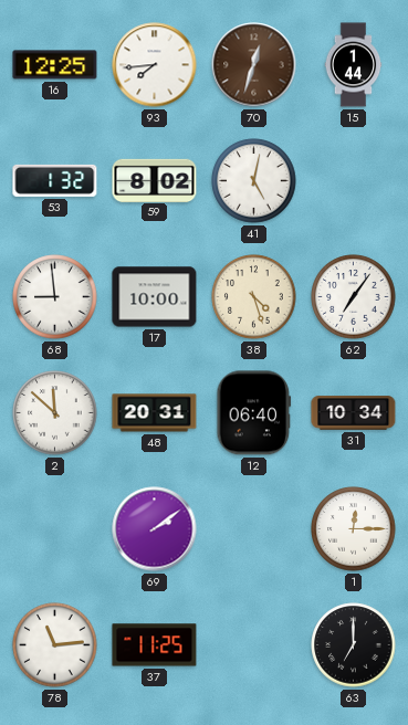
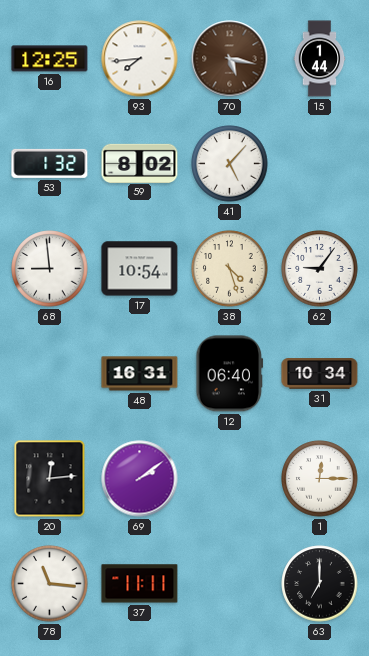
70: 12:33 -> 5:17 (230, 59)
41: 5:02 -> 5:07 (230, 164)
17: 10:00 -> 10:54 (140, 269)
62: 7:06 -> 9:06 (320, 269)
2: 11:52 -> none (55, 413)
48: 20:31 -> 16:31 (140, 374)
20: none -> 12:14 (50, 479)
78: 11:14 -> 11:16 (50, 584)
37: 11:25 -> 11:11 (140, 584)
